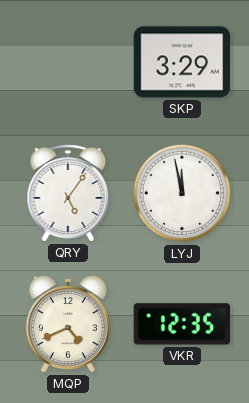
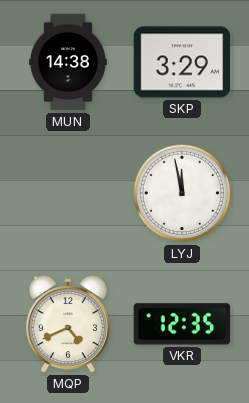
MUN: none -> 14:38 (69, 62)
QRY: 5:06 -> none (68, 193)
